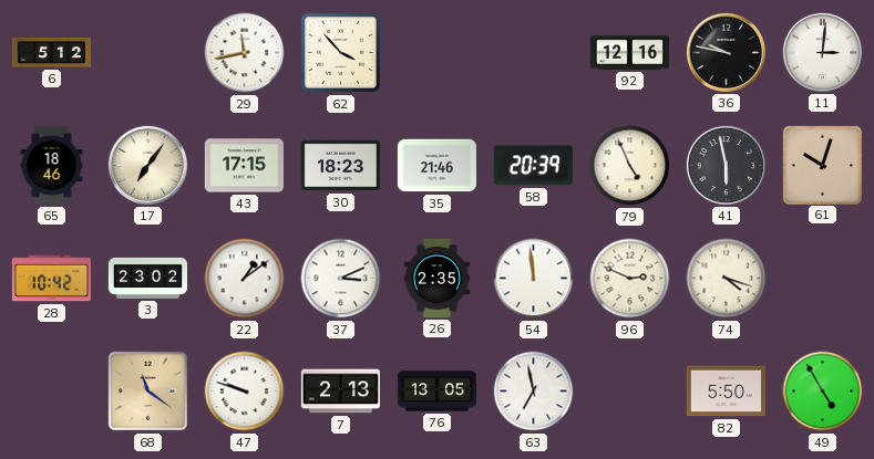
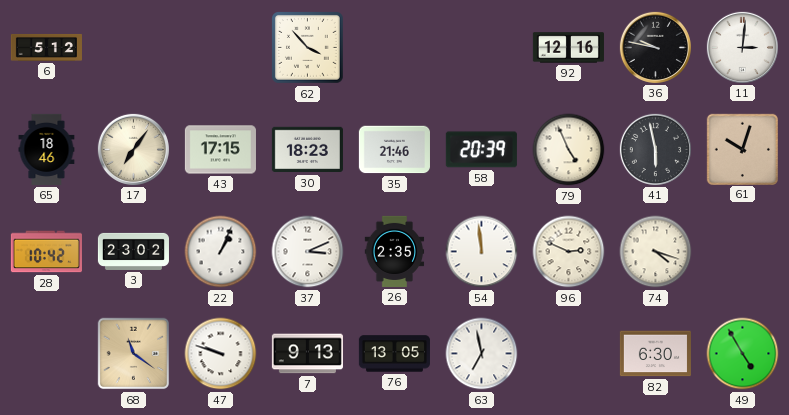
29: 11:43 -> none (245, 53)
22: 1:09 -> 1:04 (221, 252)
7: 2:13 -> 9:13 (307, 354)
82: 5:50 -> 6:30 (655, 354)
